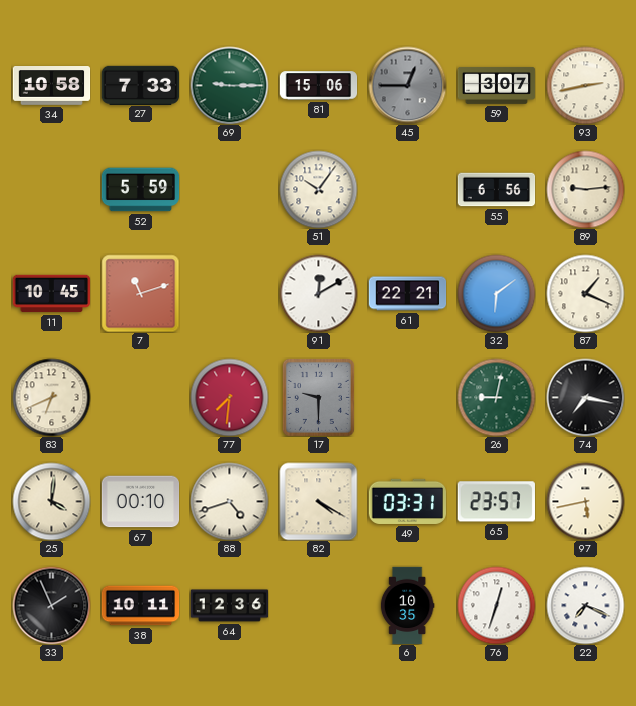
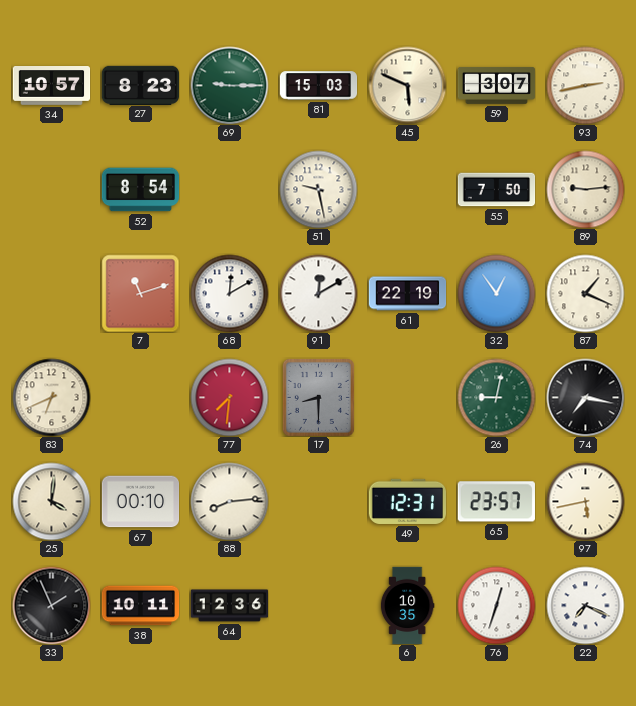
34: 10:58 -> 10:57 (51, 86)
27: 7:33 -> 8:23 (140, 85)
81: 15:06 -> 15:03 (318, 86)
45: 12:45 -> 5:49 (407, 85)
45 dial: grey -> cream (407, 85)
52: 5:59 -> 8:54 (140, 190)
51: 10:06 -> 9:28 (318, 189)
55: 6:56 -> 7:50 (496, 190)
11: 10:45 -> none (51, 294)
68: none -> 12:10 (229, 293)
61: 22:21 -> 22:19 (407, 294)
32: 6:09 -> 12:54 (496, 293)
17: 9:30 -> 8:30 (318, 397)
88: 4:42 -> 8:14 (229, 501)
82: 4:20 -> none (318, 501)
49: 03:31 -> 12:31 (407, 501)
